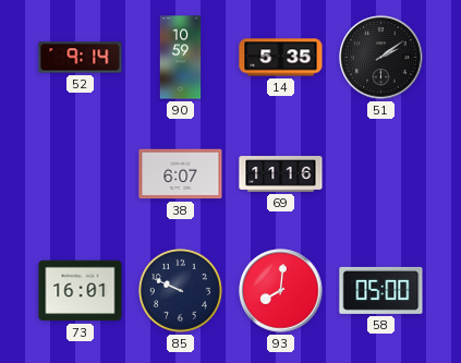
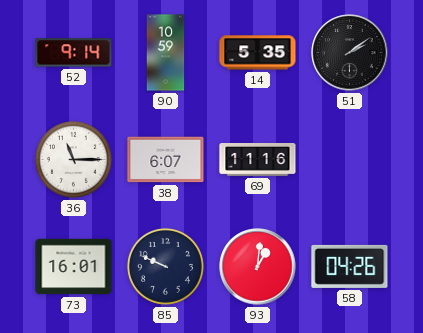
36: none -> 11:15 (73, 159)
93: 8:01 -> 1:01 (258, 267)
58: 05:00 -> 04:26 (350, 266)
